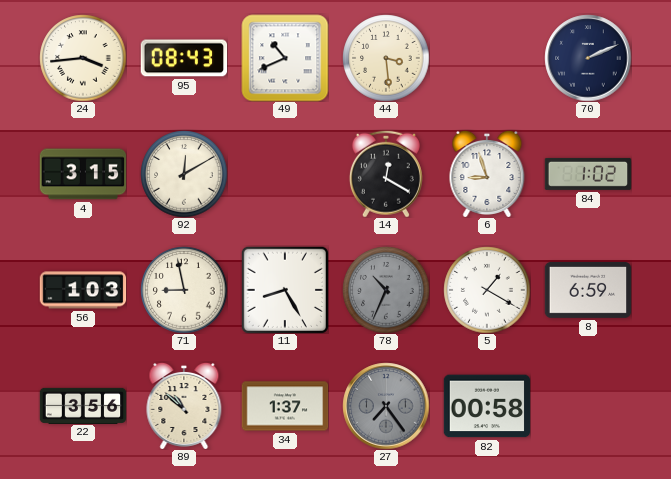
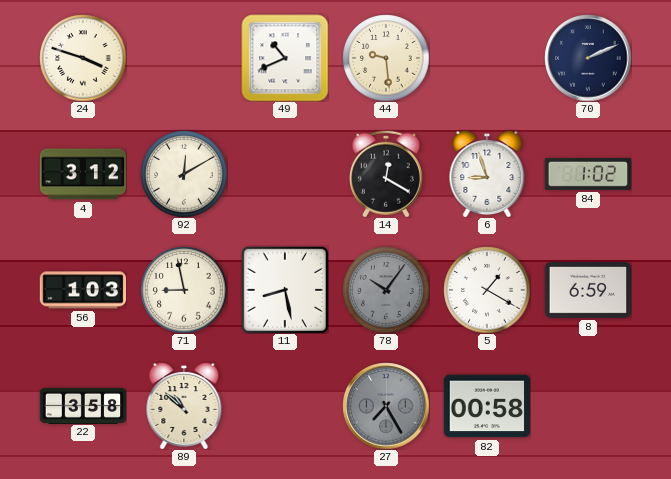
24: 3:44 -> 3:48 (83, 58)
95: 08:43 -> none (184, 58)
44: 3:29 -> 9:29 (386, 58)
4: 3:15 -> 3:12 (83, 174)
11: 8:25 -> 8:28 (285, 290)
78: 10:34 -> 10:06 (386, 290)
22: 3:56 -> 3:58 (83, 405)
34: 1:37 -> none (285, 406)
27: 7:24 -> 7:25 (386, 406)
